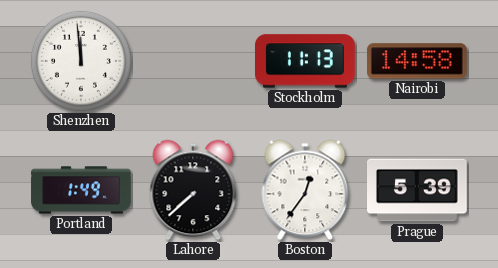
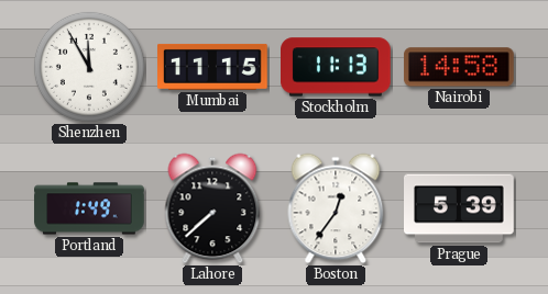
Shenzhen: 11:59 -> 11:55 (89, 67)
Mumbai: none -> 11:15 (213, 67)
